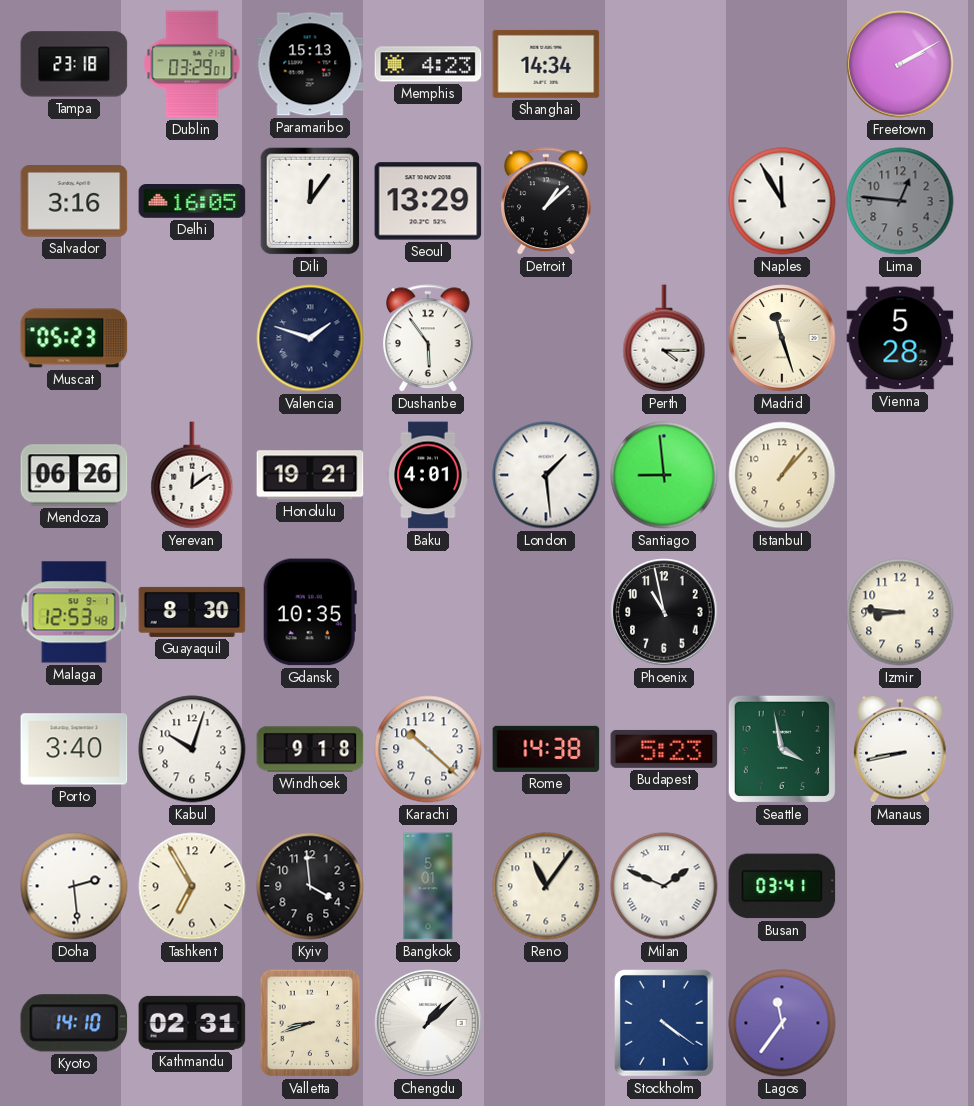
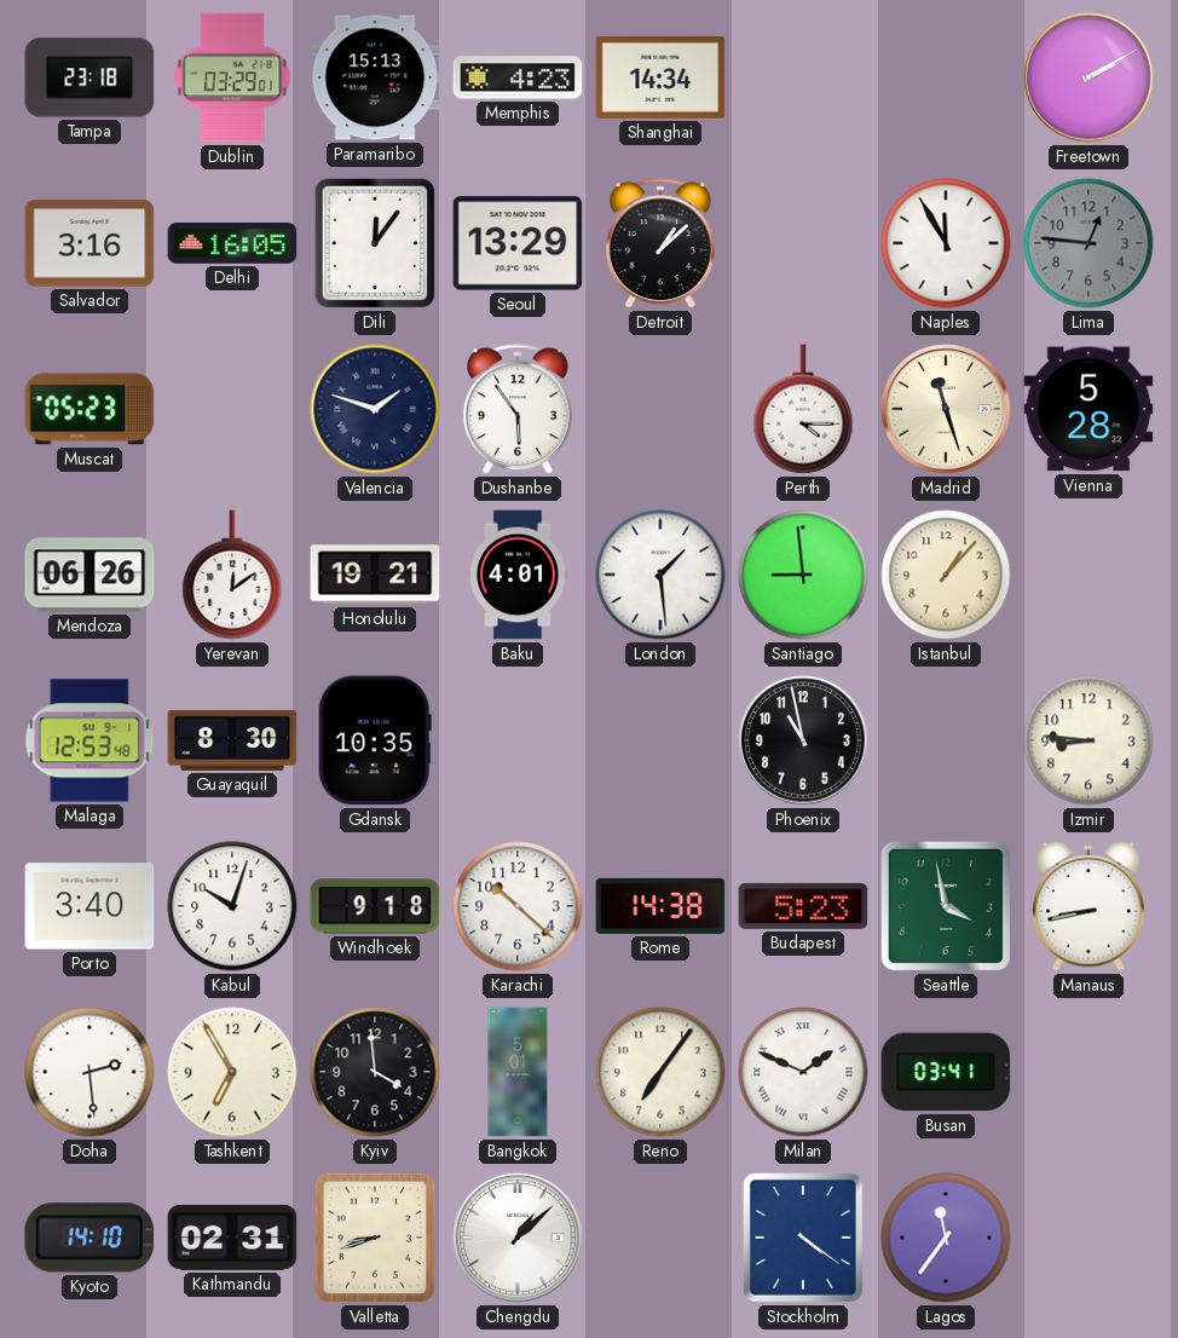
Reno: 11:06 -> 7:06 (660, 1072)
